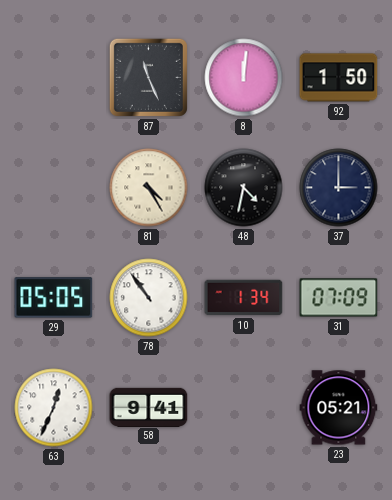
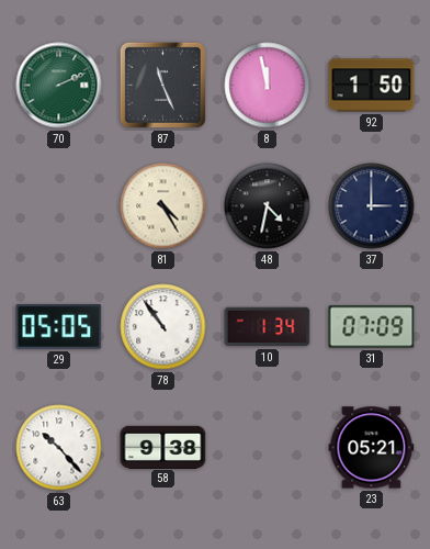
70: none -> 2:11 (59, 86)
8: 12:01 -> 11:58 (268, 86)
63: 12:34 -> 10:23 (59, 448)
58: 9:41 -> 9:38 (163, 447)
